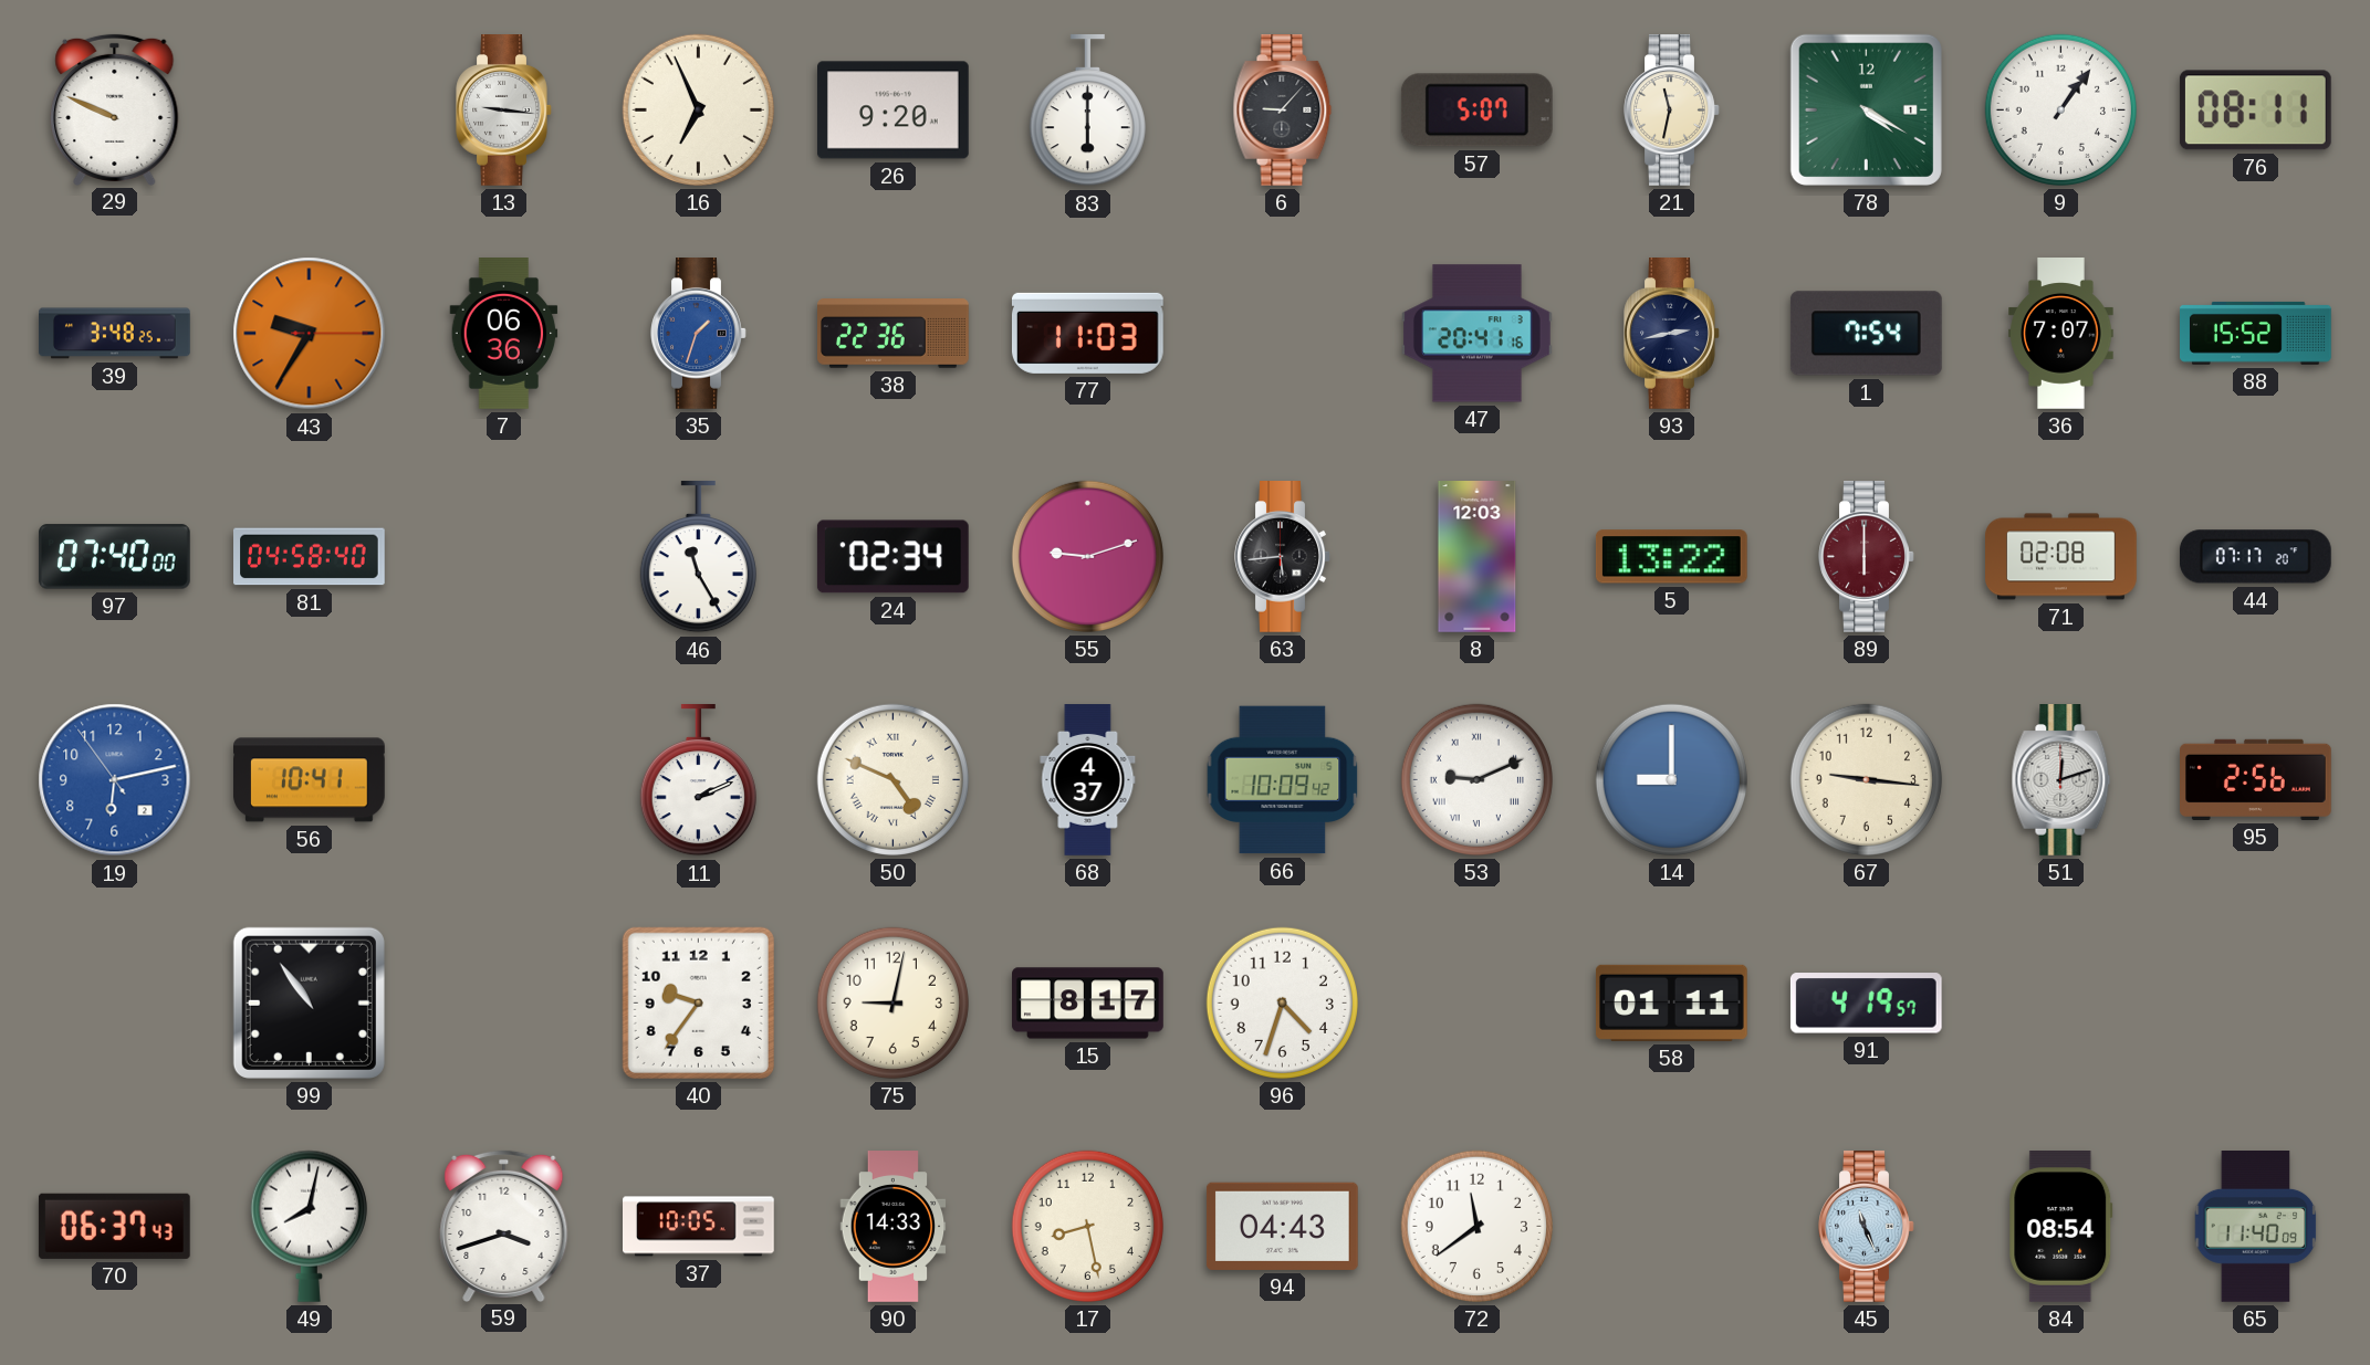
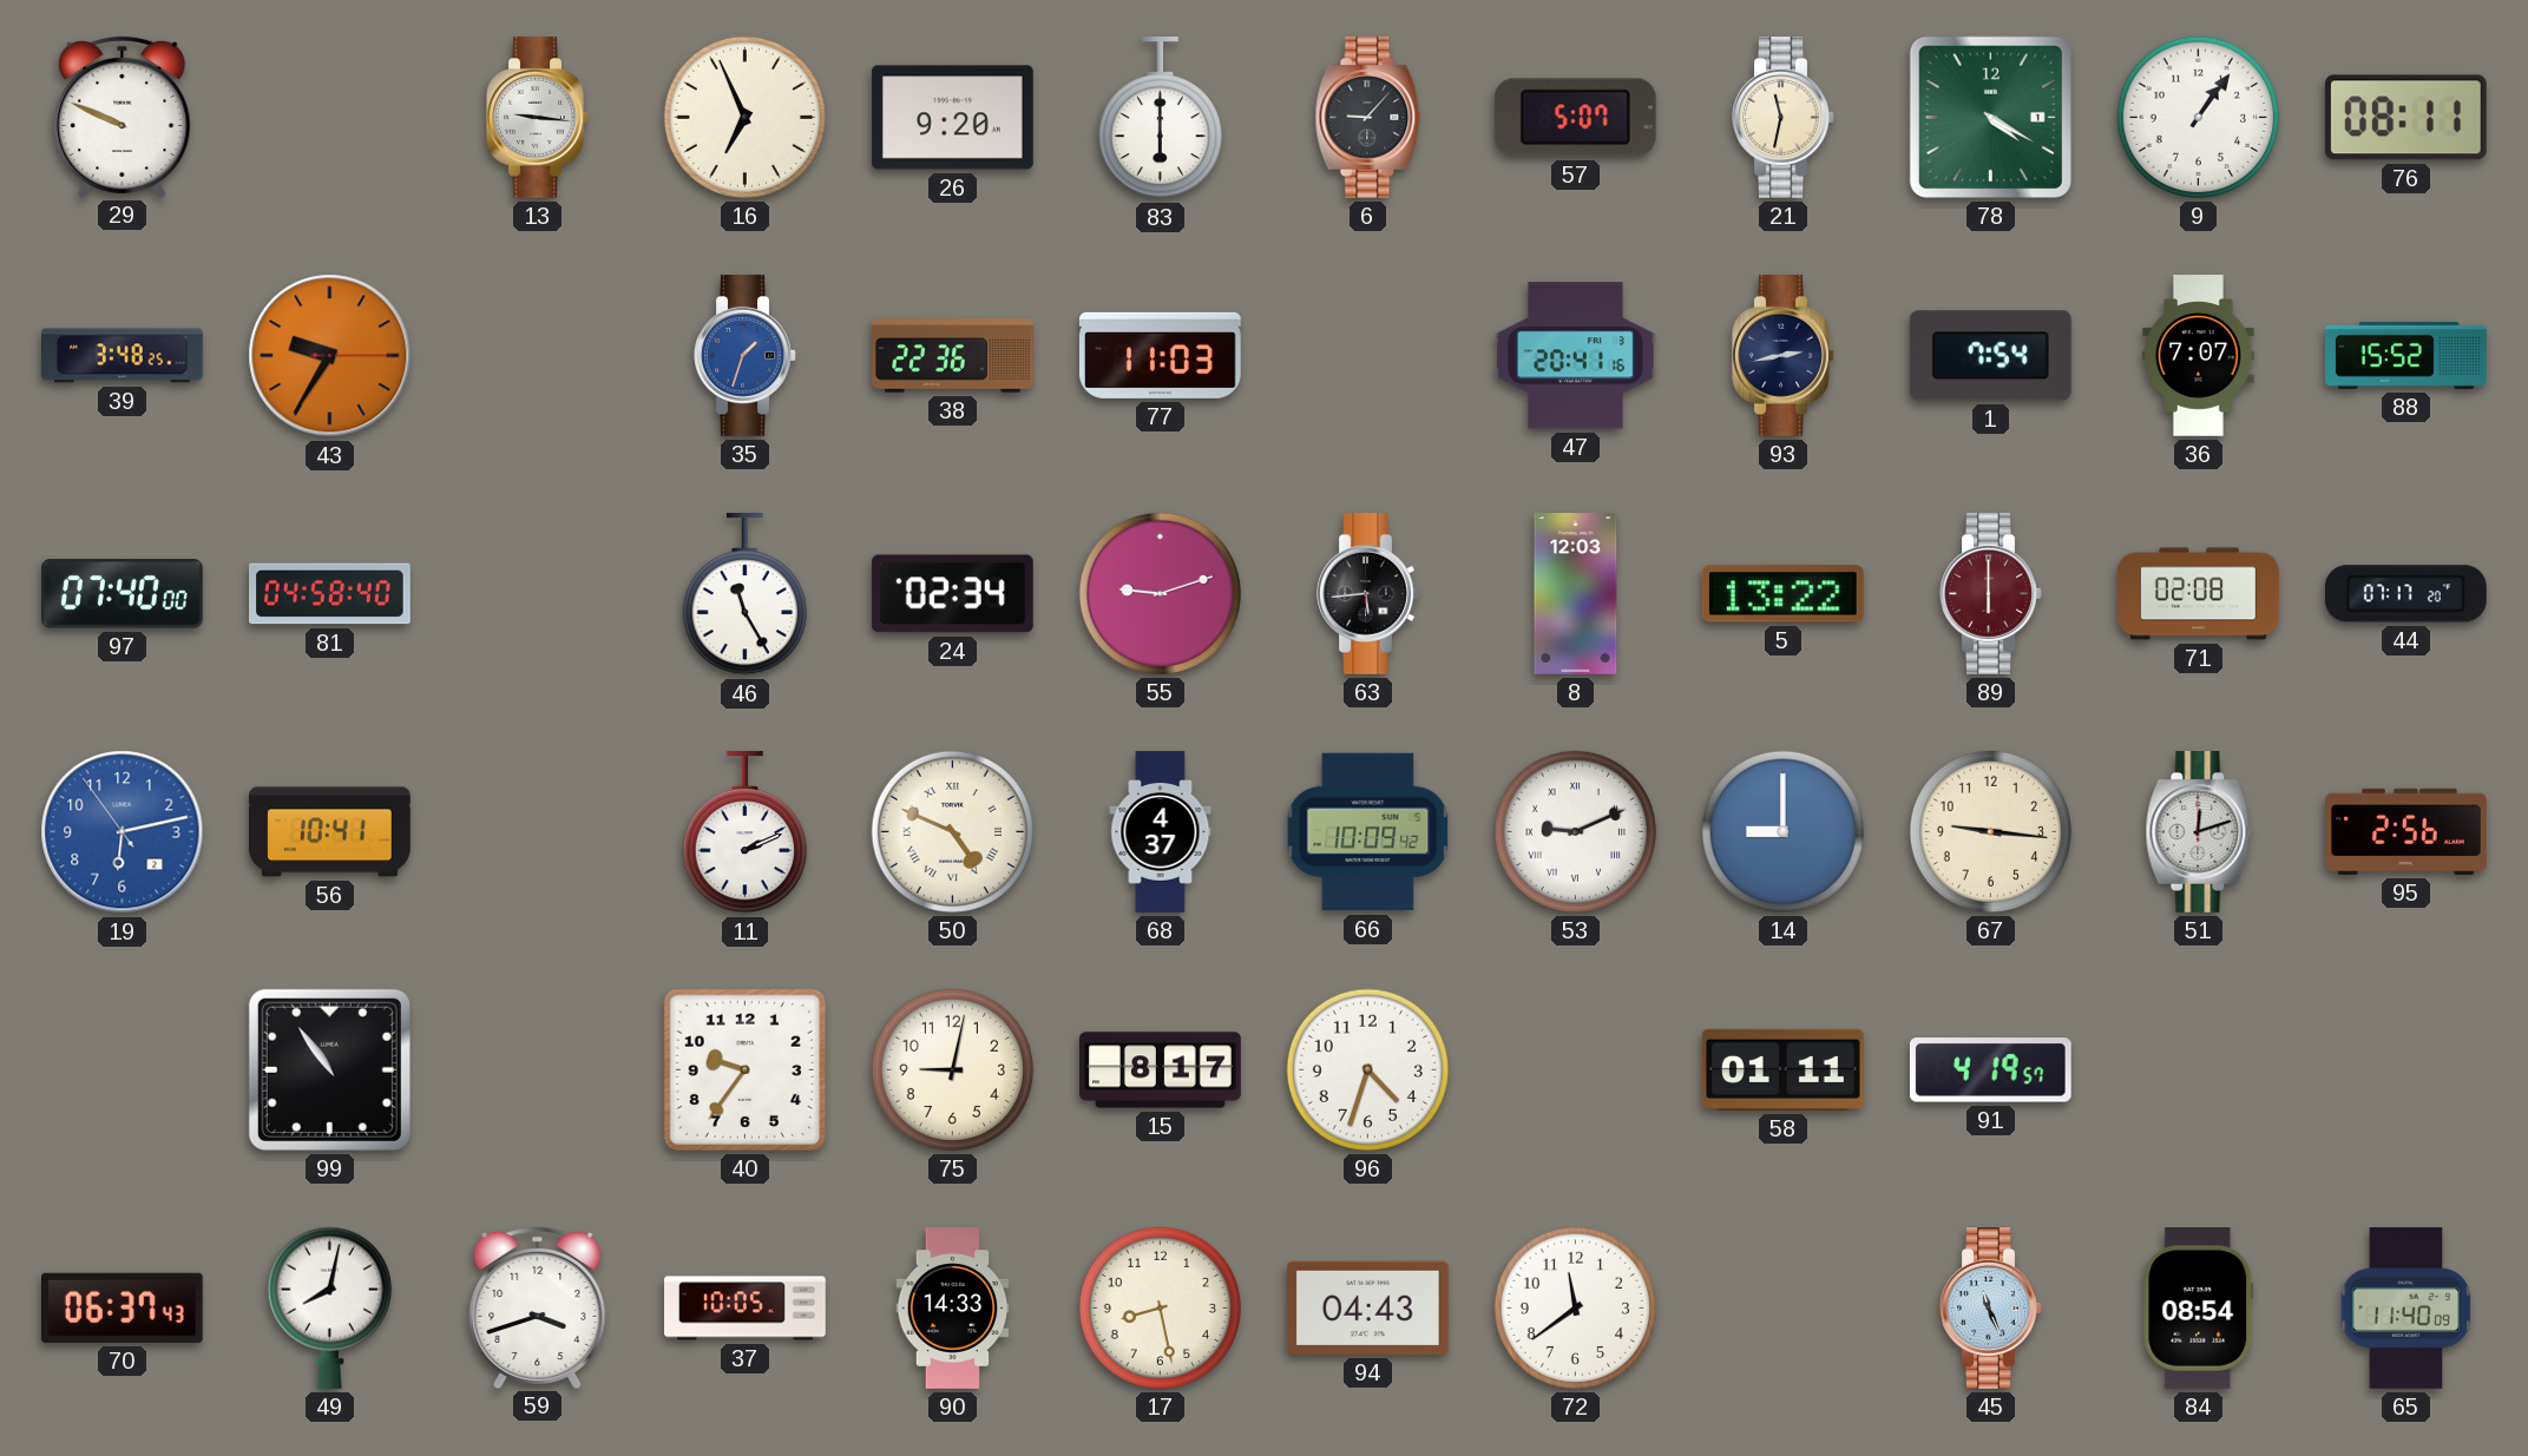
7: 06:36 -> none (504, 334)
